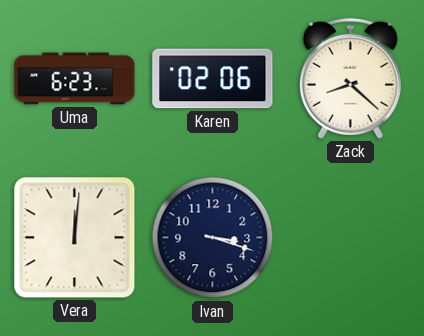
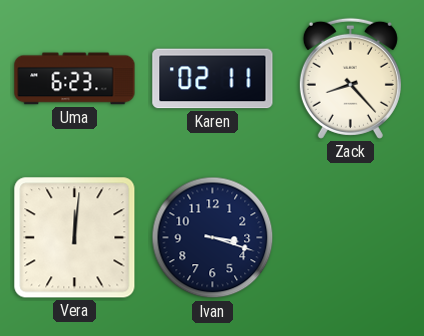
Karen: 02:06 -> 02:11 (213, 79)
Zack: 8:22 -> 8:23 (350, 78)
